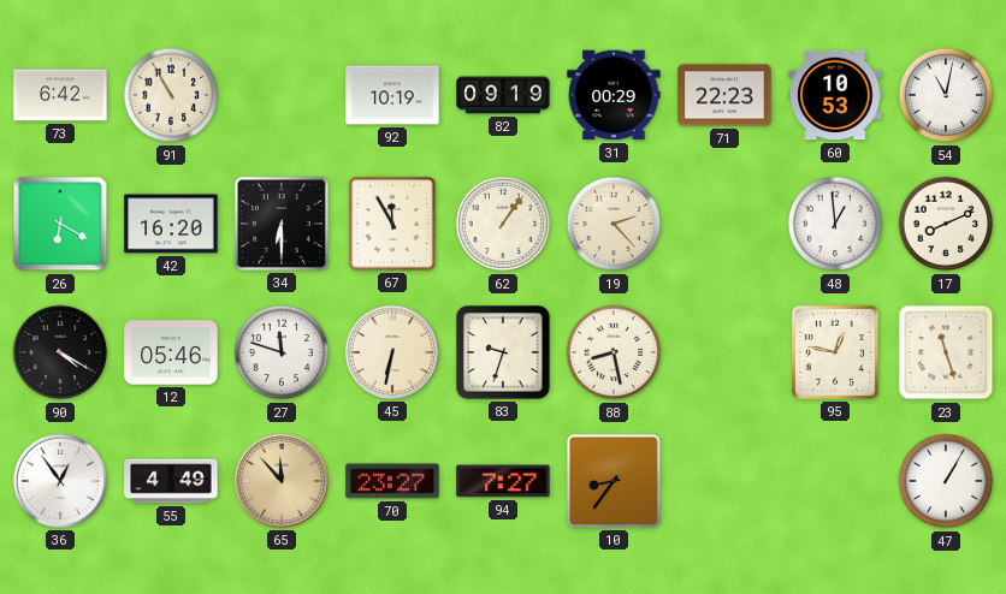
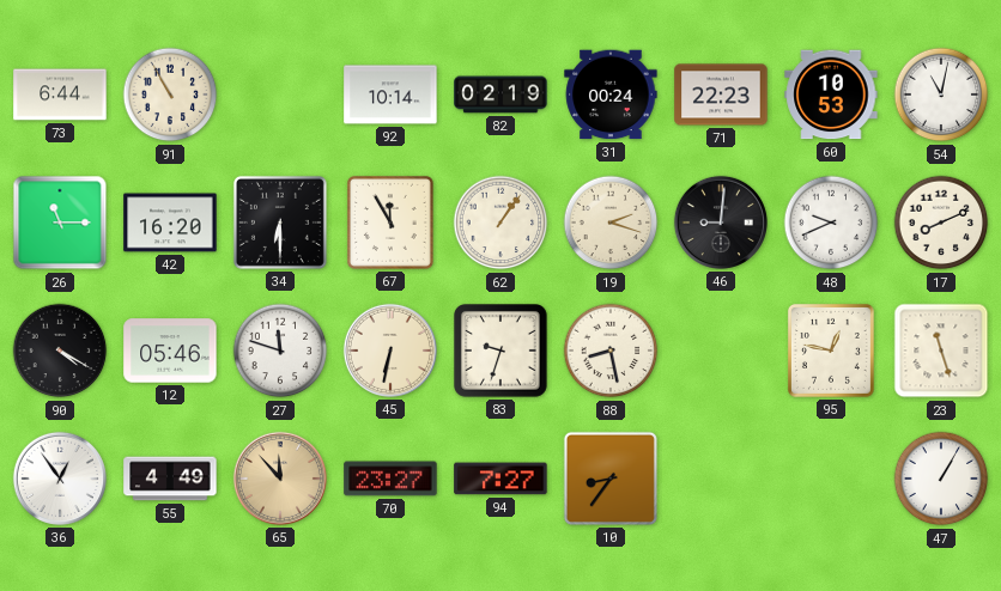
73: 6:42 -> 6:44 (60, 95)
92: 10:19 -> 10:14 (390, 95)
82: 09:19 -> 02:19 (500, 95)
31: 00:29 -> 00:24 (611, 95)
26: 6:20 -> 11:15 (60, 223)
19: 2:23 -> 2:18 (611, 223)
46: none -> 9:01 (721, 223)
48: 12:59 -> 9:41 (831, 223)
